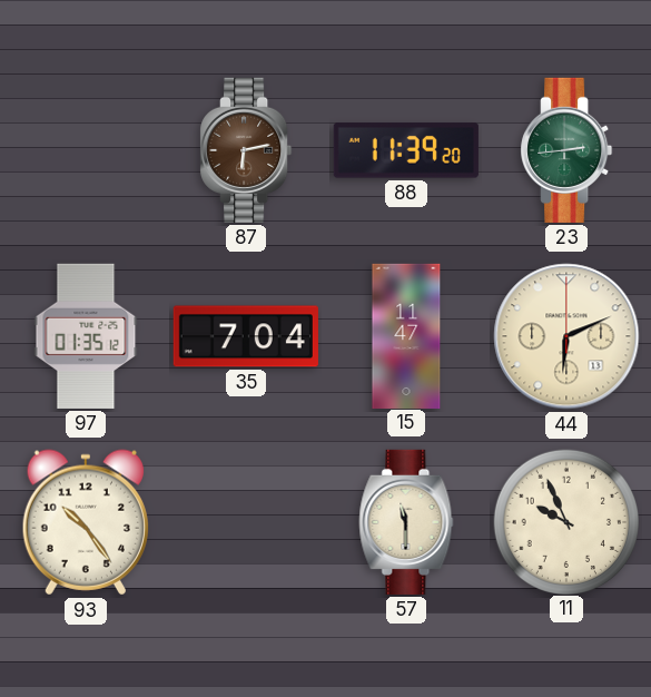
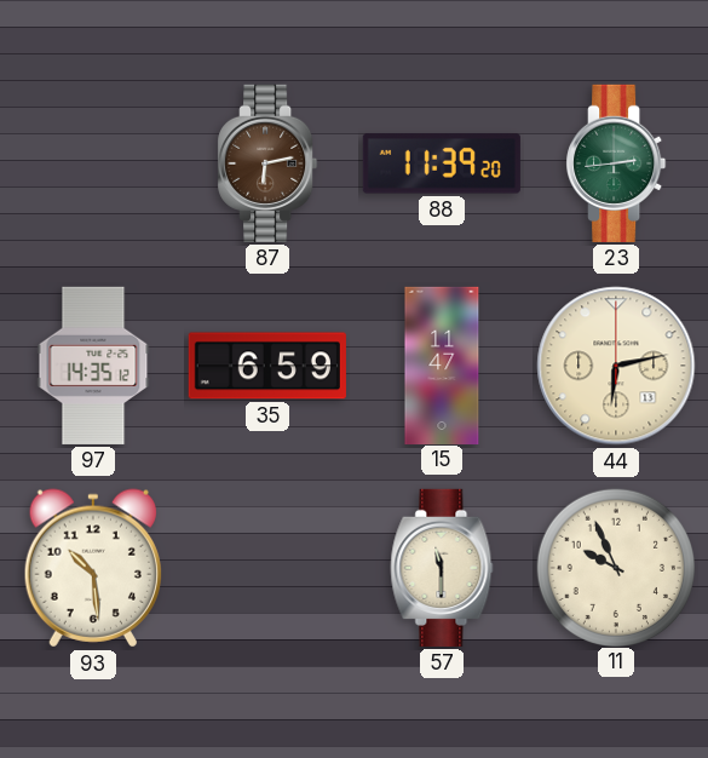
97: 01:35 -> 14:35 (93, 366)
35: 7:04 -> 6:59 (267, 366)
44: 6:11 -> 6:13 (616, 366)
93: 10:24 -> 10:29 (92, 568)
